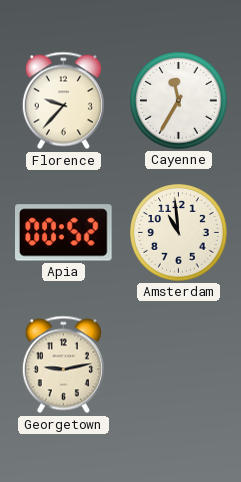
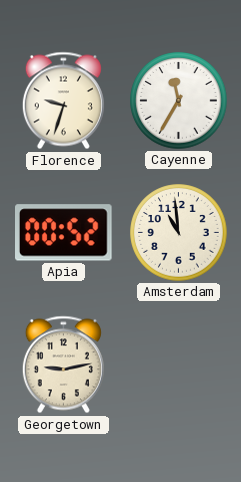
Florence: 9:37 -> 9:33 (63, 101)
